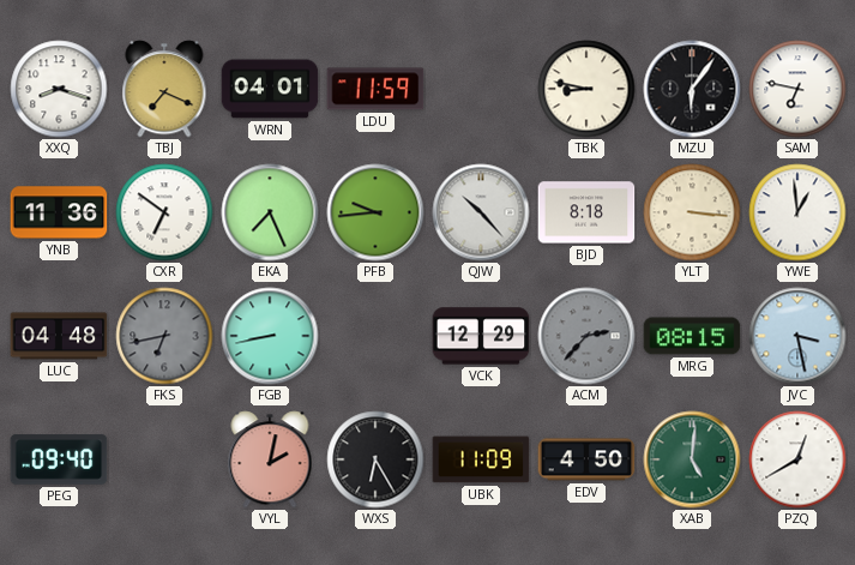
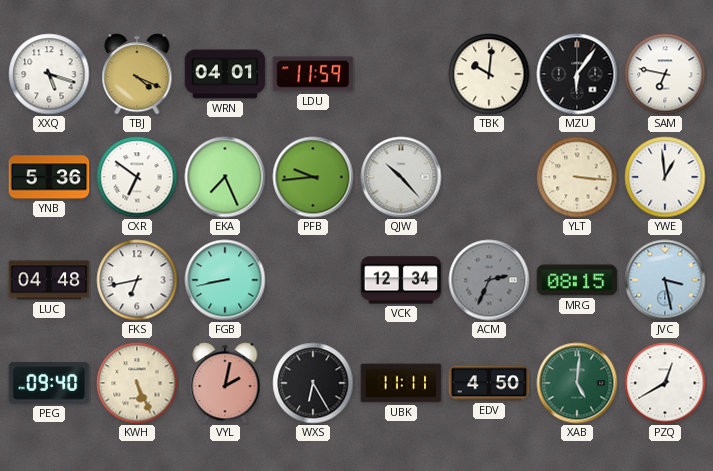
XXQ: 8:18 -> 5:18 (49, 74)
TBJ: 7:19 -> 4:19 (137, 74)
TBK: 8:47 -> 10:01 (489, 74)
YNB: 11:36 -> 5:36 (49, 177)
BJD: 8:18 -> none (586, 212)
FKS dial: grey -> white (137, 280)
VCK: 12:29 -> 12:34 (401, 280)
ACM: 2:37 -> 2:34 (489, 280)
KWH: none -> 5:26 (137, 383)
UBK: 11:09 -> 11:11 (401, 383)
